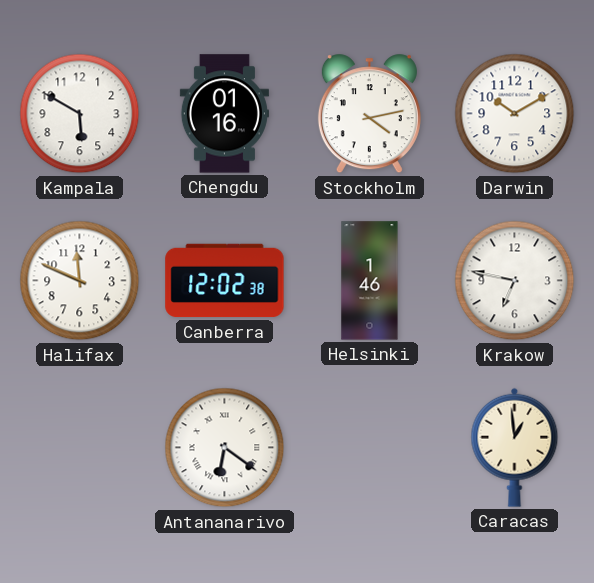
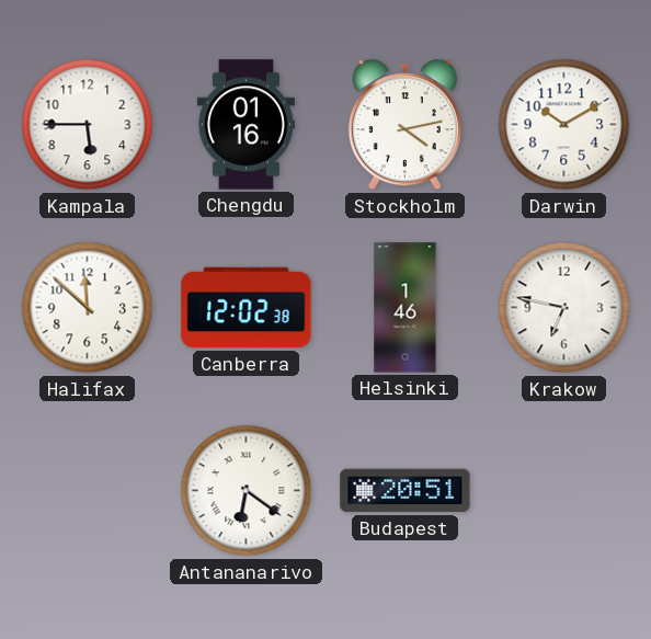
Kampala: 5:50 -> 5:45 (88, 125)
Halifax: 11:49 -> 11:52 (88, 308)
Budapest: none -> 20:51 (406, 491)
Caracas: 12:59 -> none (515, 447)
